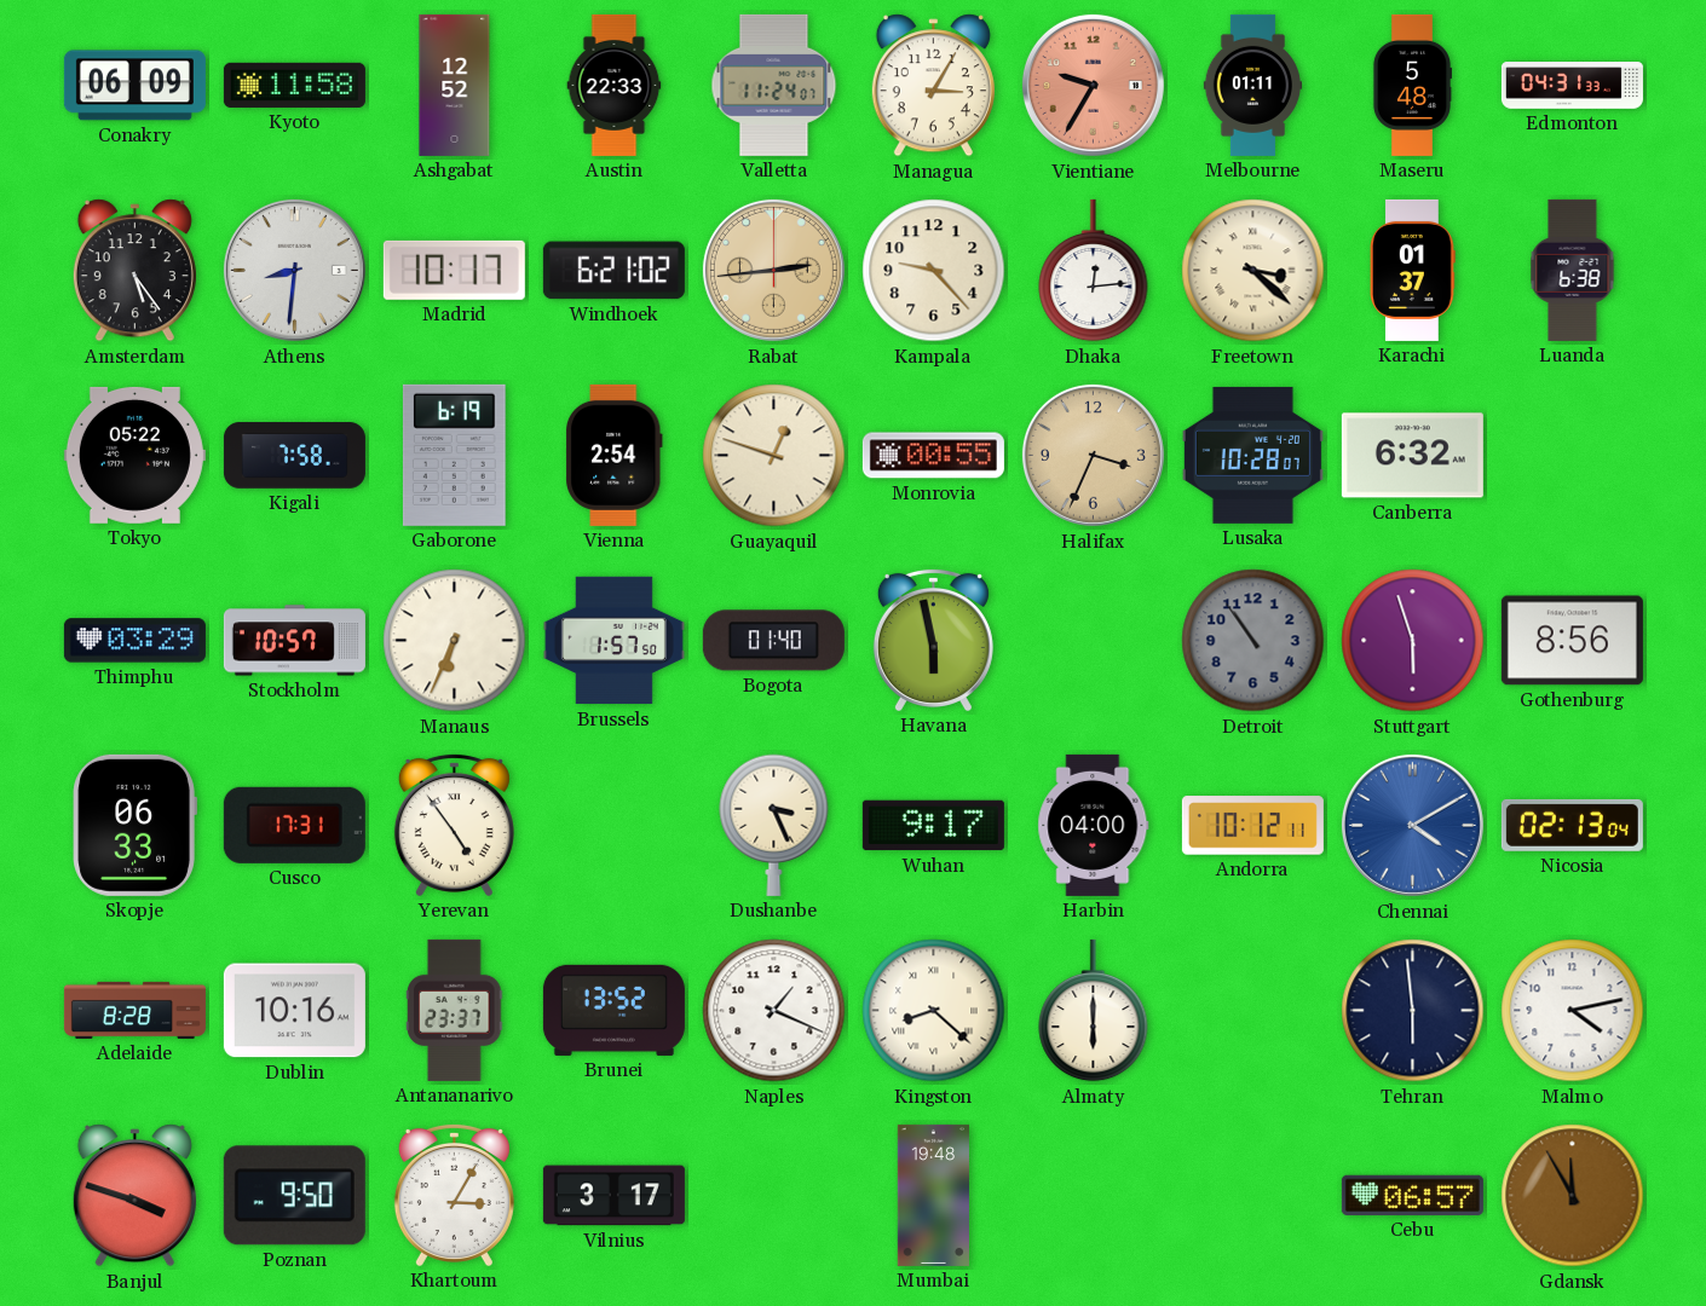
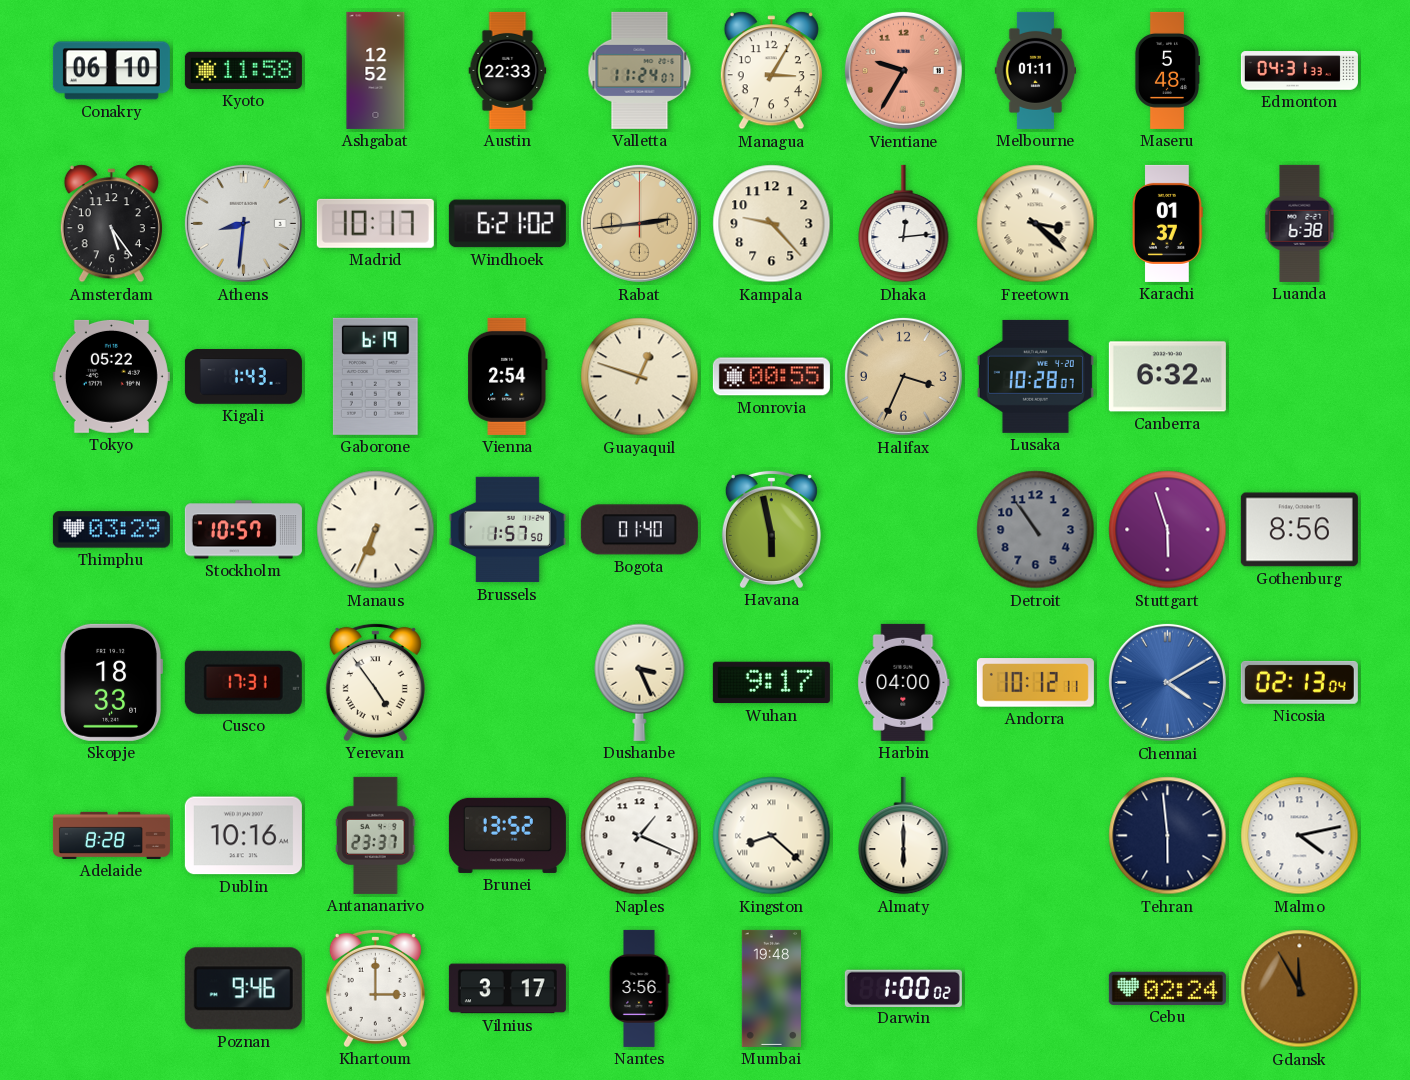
Conakry: 06:09 -> 06:10 (111, 71)
Kigali: 7:58 -> 1:43 (243, 377)
Skopje: 06:33 -> 18:33 (111, 682)
Banjul: 3:48 -> none (134, 1196)
Poznan: 9:50 -> 9:46 (243, 989)
Khartoum: 3:05 -> 3:00 (375, 988)
Nantes: none -> 3:56 (639, 988)
Darwin: none -> 1:00 (903, 988)
Cebu: 06:57 -> 02:24 (1167, 988)
